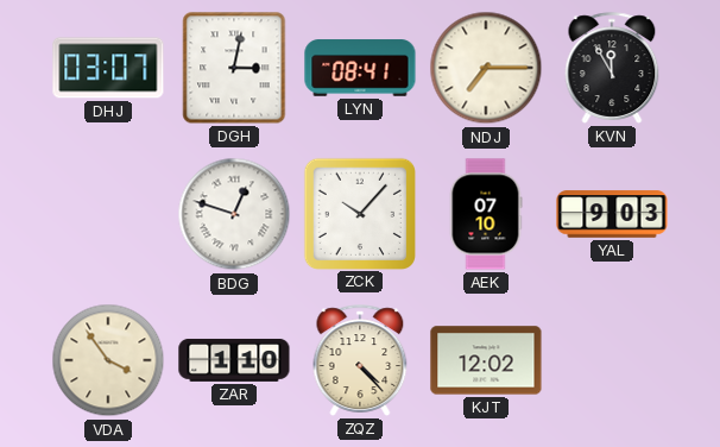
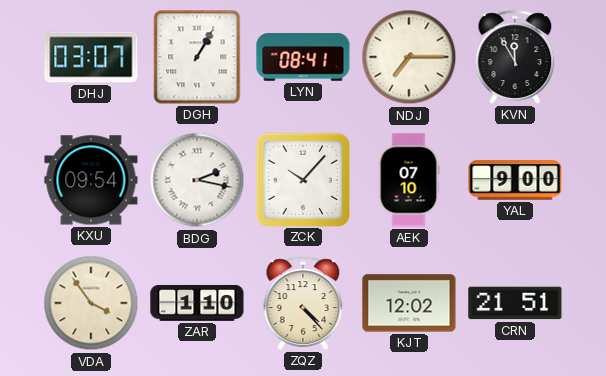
DGH: 3:02 -> 1:05 (197, 57)
KXU: none -> 09:54 (91, 180)
BDG: 12:48 -> 2:17 (197, 180)
YAL: 9:03 -> 9:00 (515, 180)
CRN: none -> 21:51 (515, 303)
